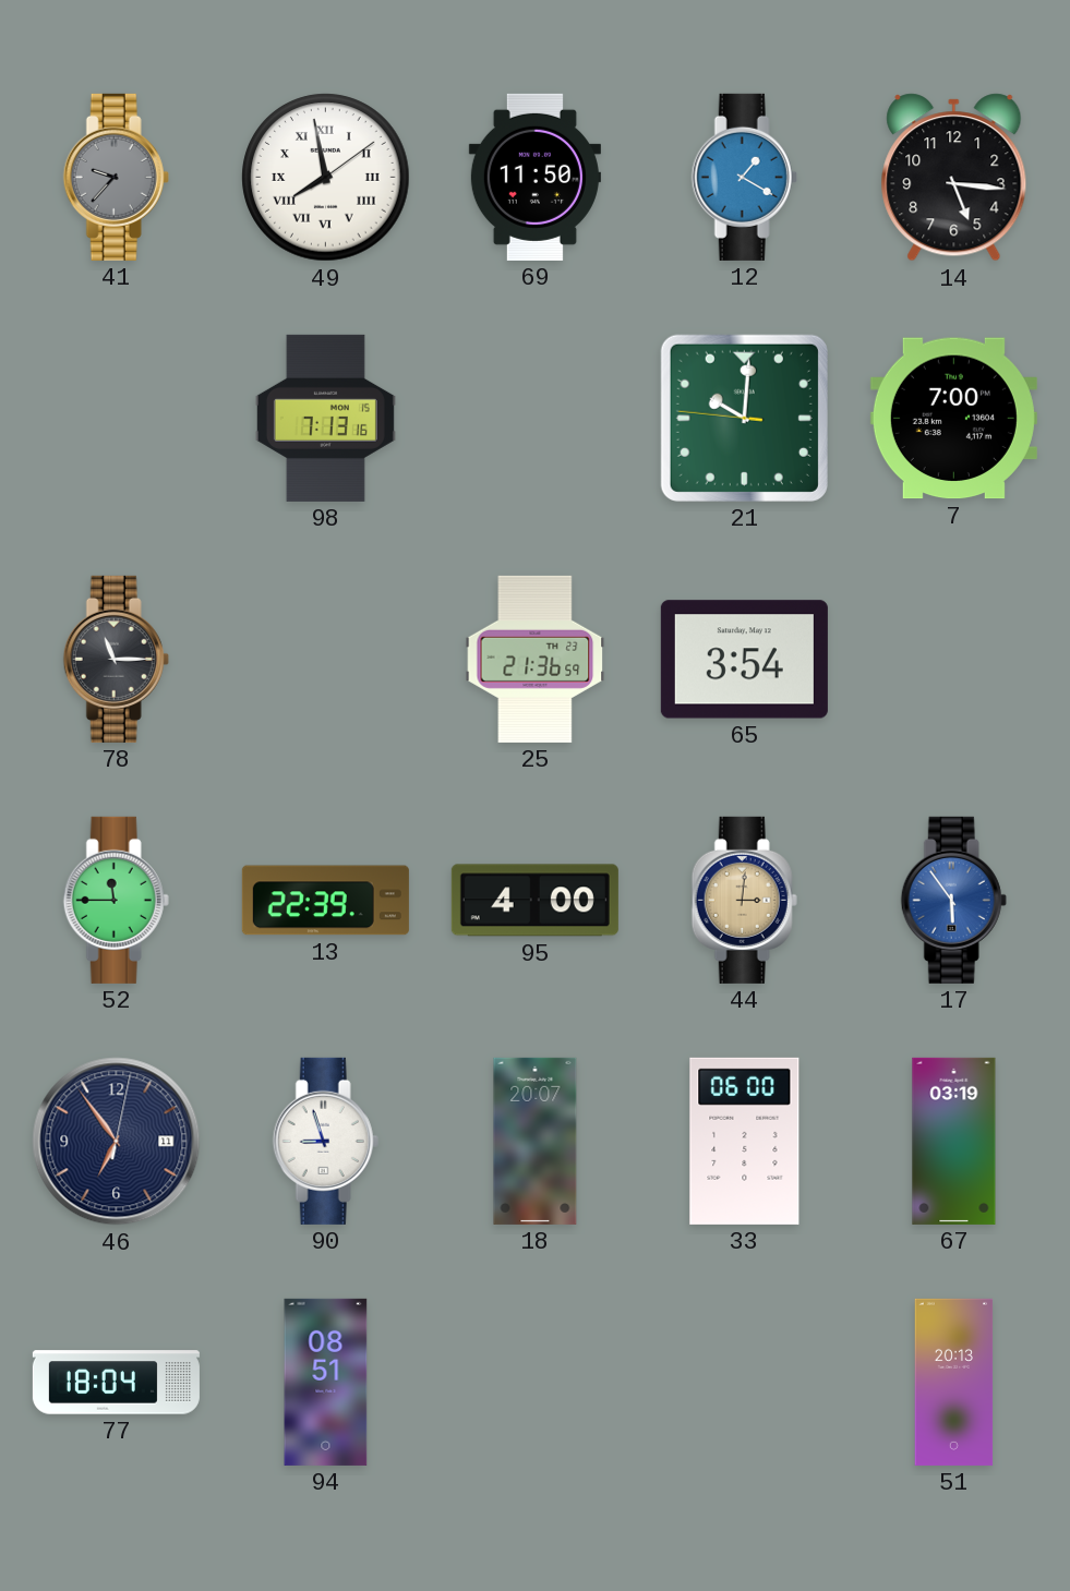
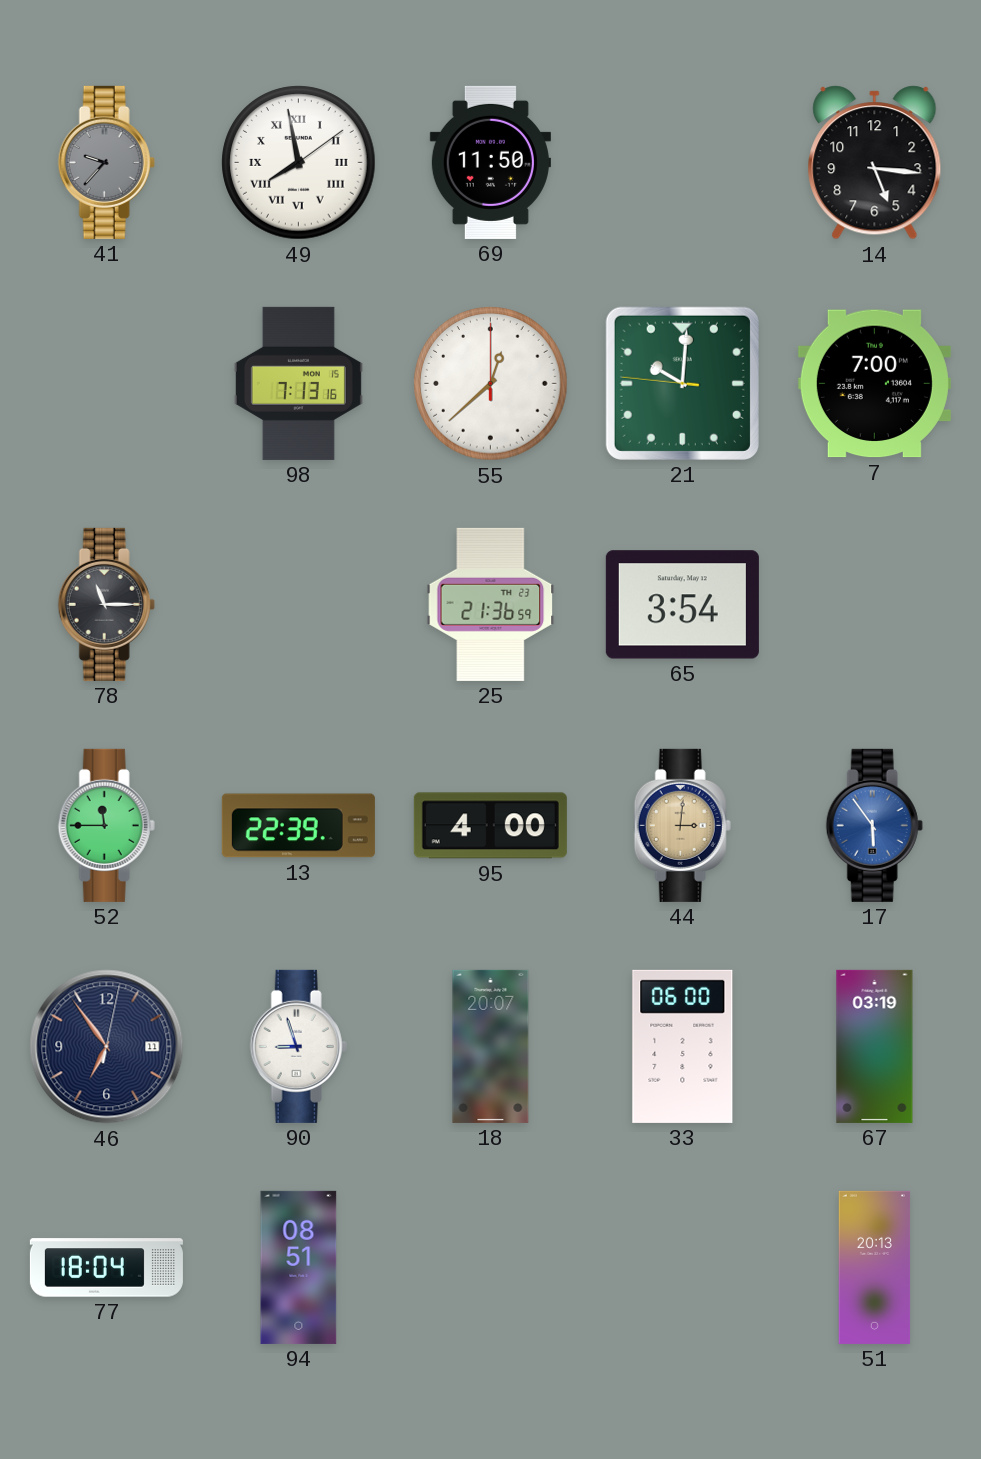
12: 1:20 -> none (744, 177)
55: none -> 12:38 (491, 384)
